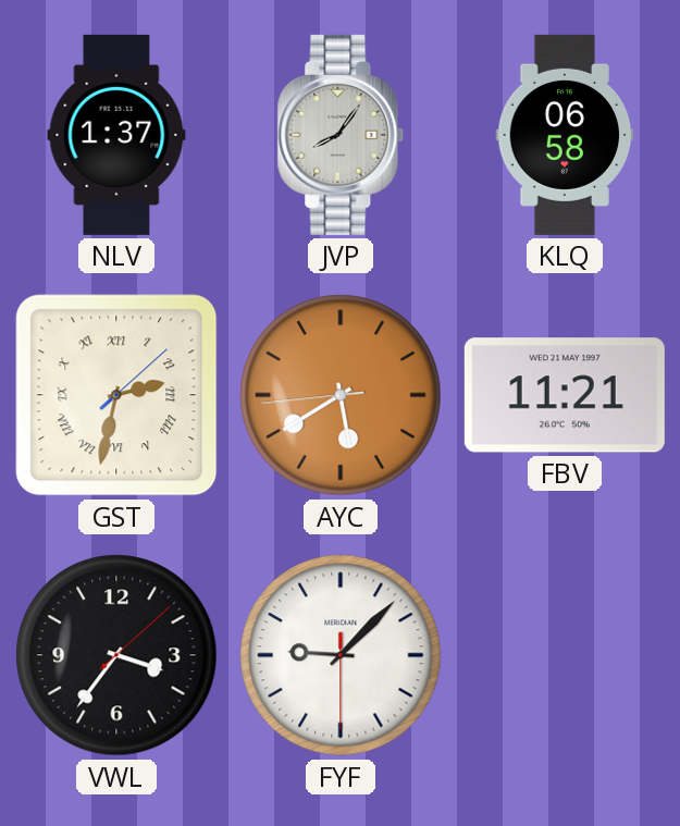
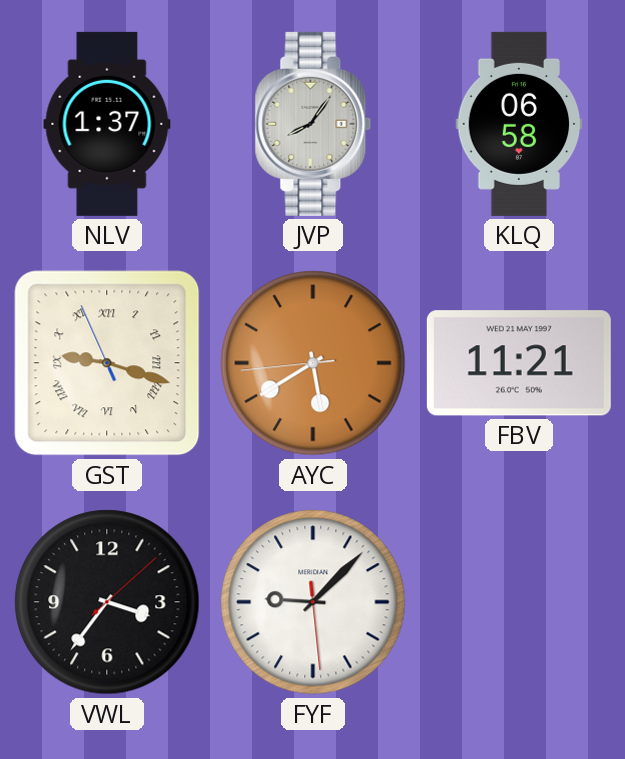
GST: 2:32 -> 9:17 (107, 363)
FYF: 9:07:30 -> 9:07:29 (313, 602)
